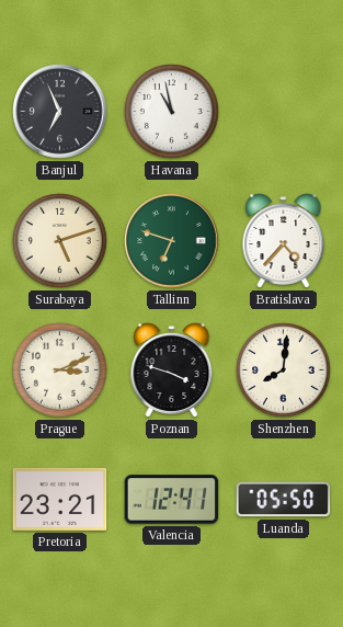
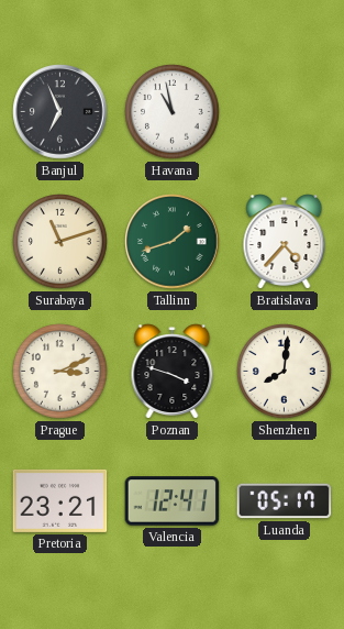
Surabaya: 5:12 -> 11:12 (60, 242)
Tallinn: 6:48 -> 1:42 (173, 242)
Luanda: 05:50 -> 05:17 (285, 501)
